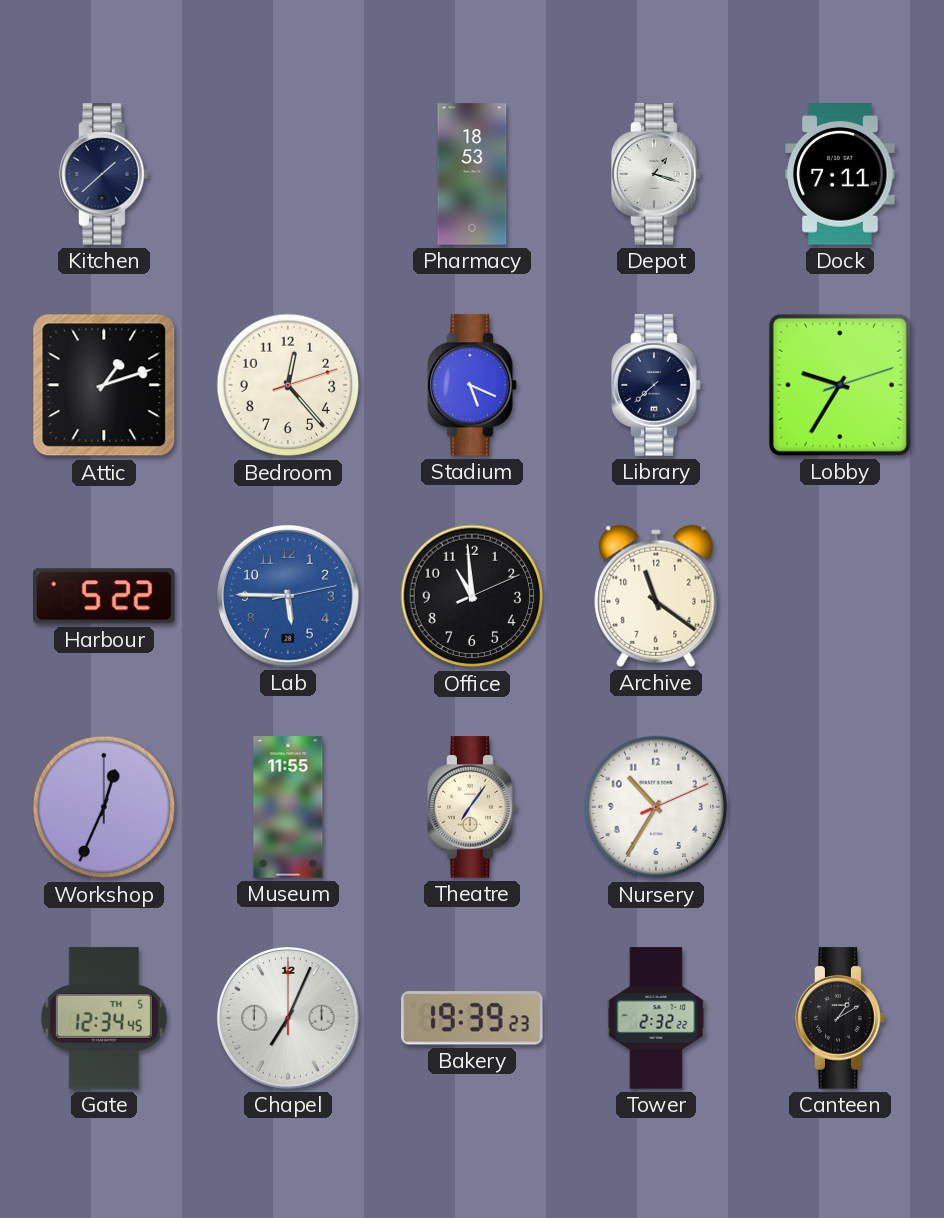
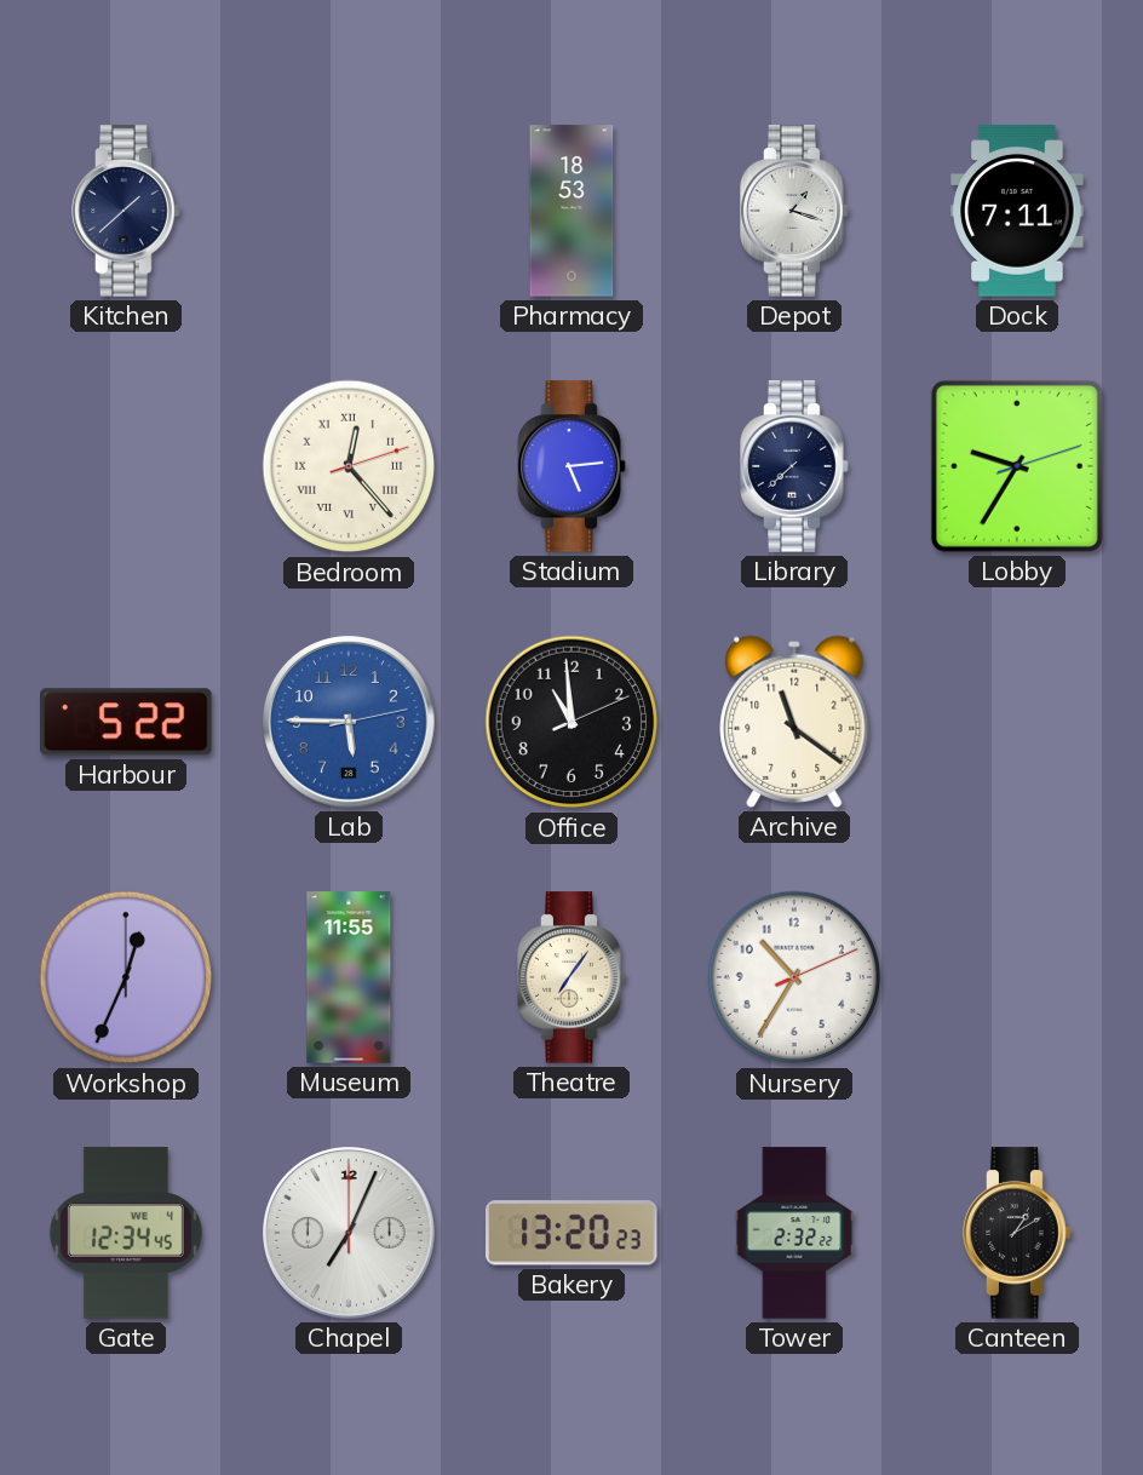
Attic: 1:12 -> none (104, 385)
Bedroom numerals: Arabic -> Roman (349, 466)
Stadium: 5:19 -> 5:14 (571, 466)
Gate date: TH 5 -> WE 4 (126, 1233)
Bakery: 19:39 -> 13:20 (573, 1233)
